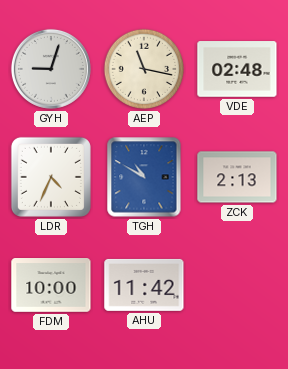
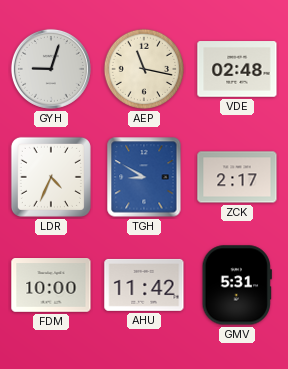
TGH: 10:50 -> 8:50 (144, 177)
ZCK: 2:13 -> 2:17 (237, 177)
GMV: none -> 5:31 (237, 285)
